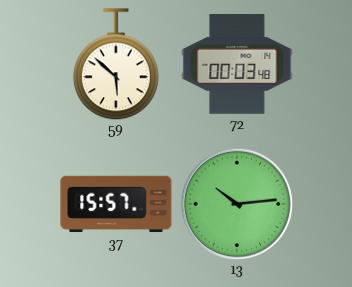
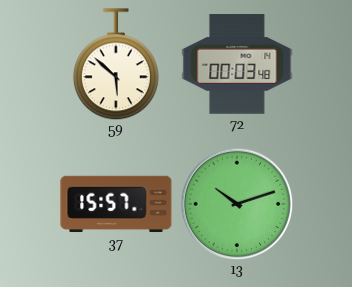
13: 10:14 -> 10:12 (237, 204)
